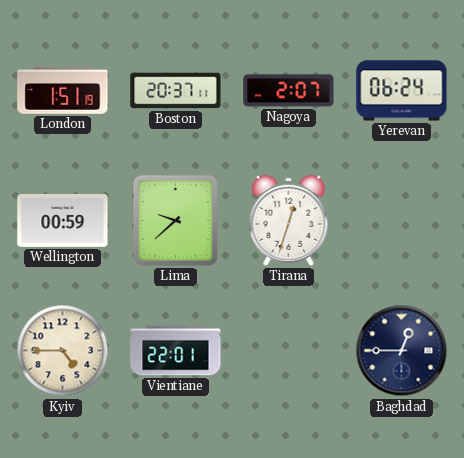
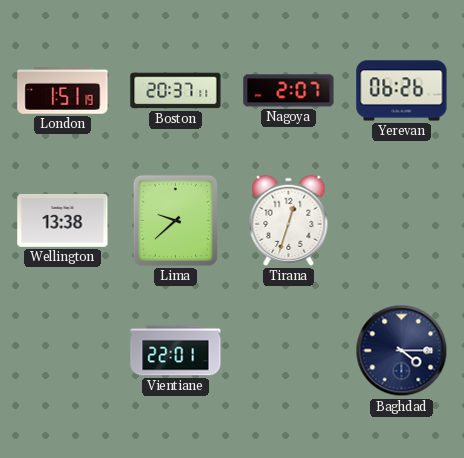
Yerevan: 06:24 -> 06:26 (402, 91)
Wellington: 00:59 -> 13:38 (63, 220)
Kyiv: 4:45 -> none (63, 351)
Baghdad: 12:45 -> 4:15 (402, 351)
